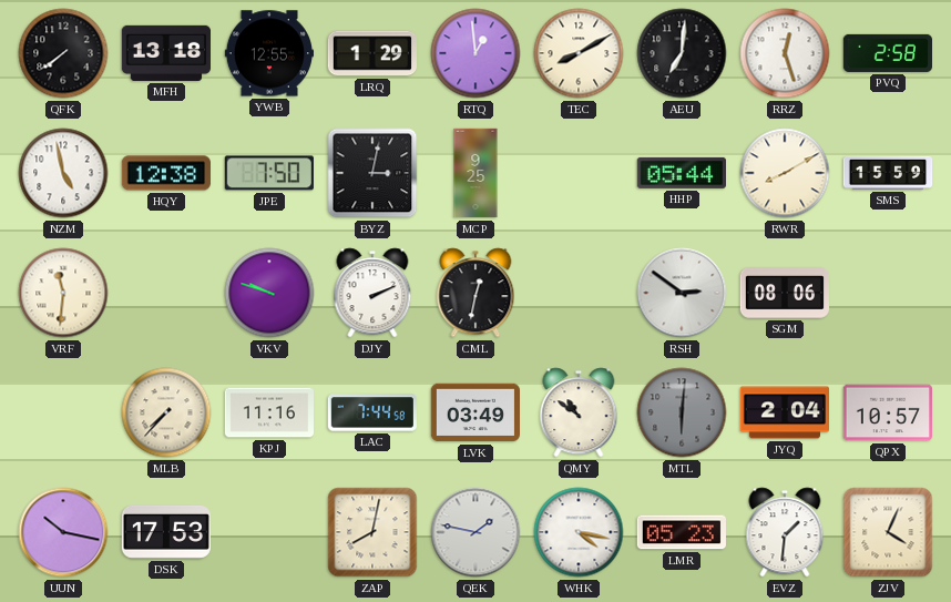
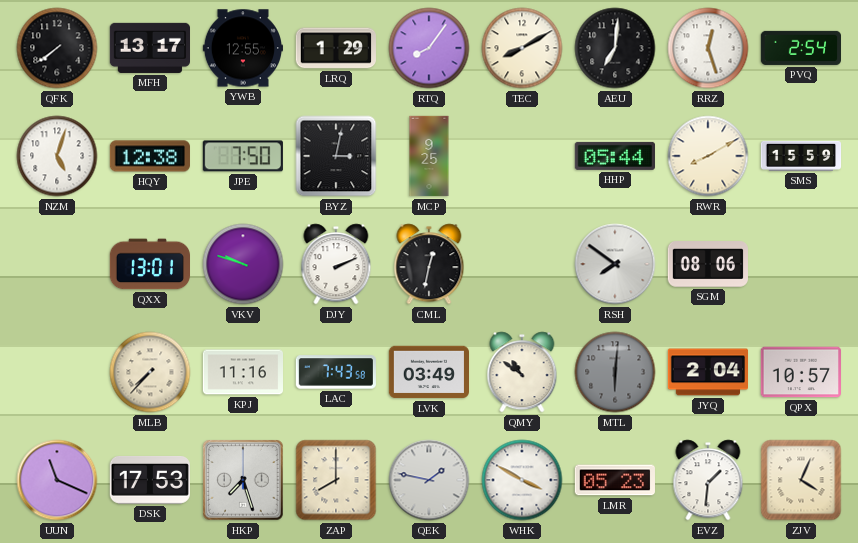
MFH: 13:18 -> 13:17 (149, 48)
RTQ: 12:59 -> 8:06 (429, 48)
PVQ: 2:58 -> 2:54 (800, 48)
NZM: 4:58 -> 5:03 (57, 156)
VRF: 11:31 -> none (63, 293)
QXX: none -> 13:01 (149, 264)
RSH: 2:51 -> 7:51 (615, 264)
LAC: 7:44 -> 7:43 (336, 372)
UUN: 10:17 -> 11:19 (57, 480)
HKP: none -> 7:27 (244, 481)
ZAP: 8:02 -> 8:00 (336, 480)
WHK: 4:17 -> 3:50 (522, 480)
